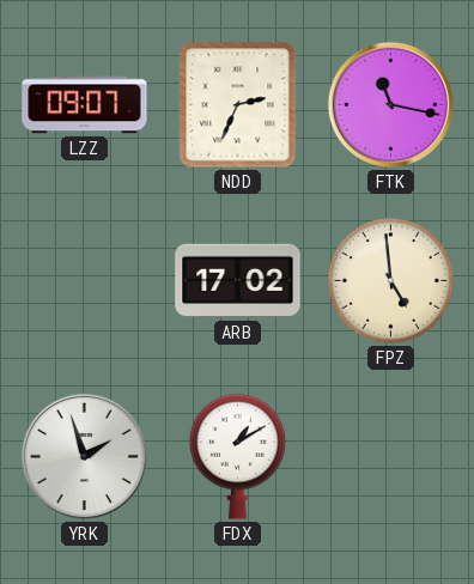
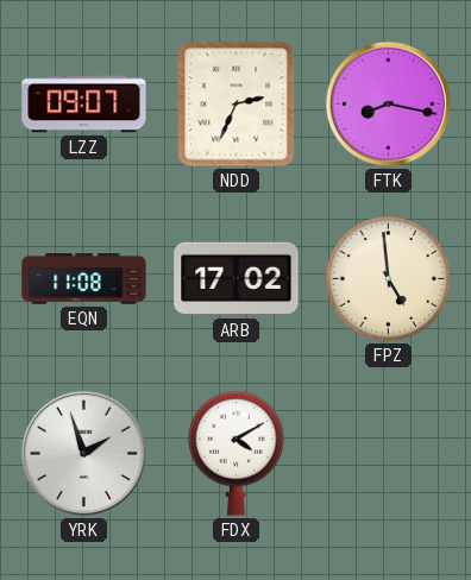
FTK: 11:17 -> 8:17 (388, 103)
EQN: none -> 11:08 (84, 279)
FDX: 1:10 -> 4:10 (235, 453)
